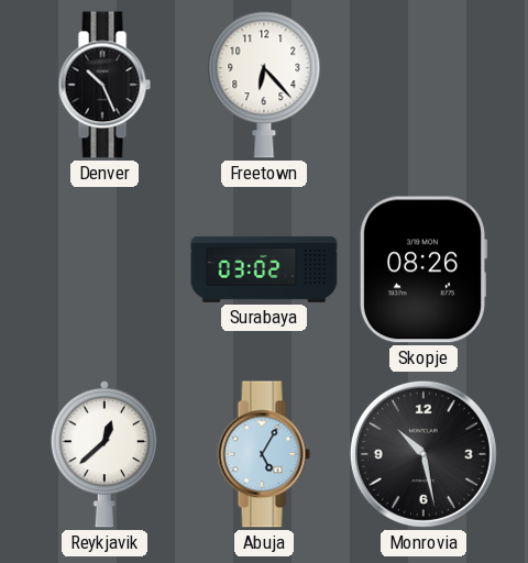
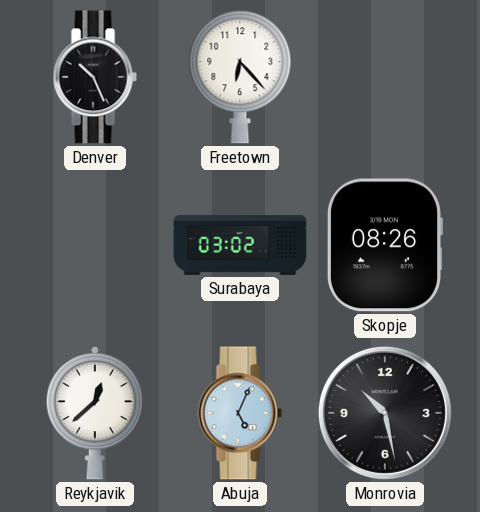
Abuja: 5:05 -> 5:04 (240, 413)
